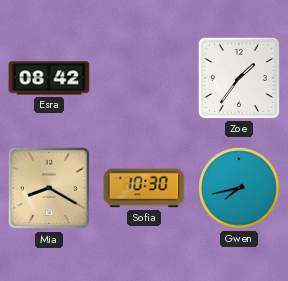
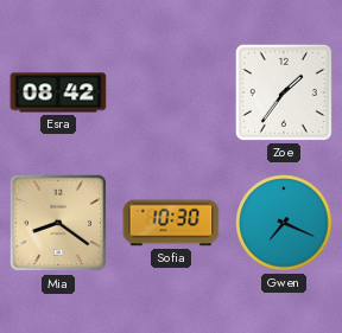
Mia: 8:20 -> 8:21 (58, 223)
Gwen: 7:43 -> 7:19 (284, 223)
